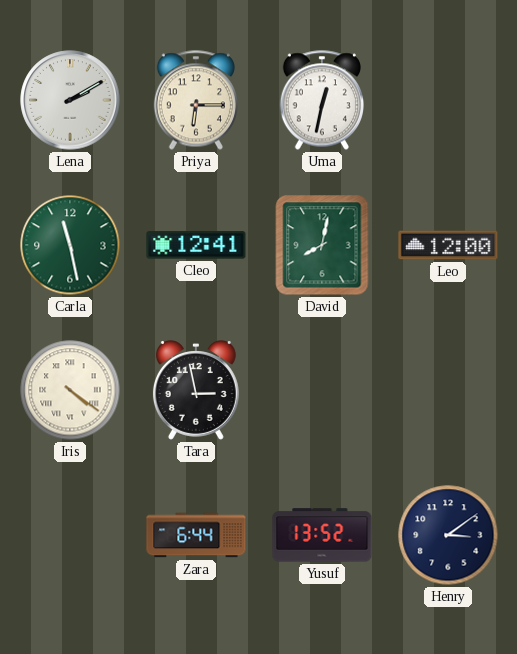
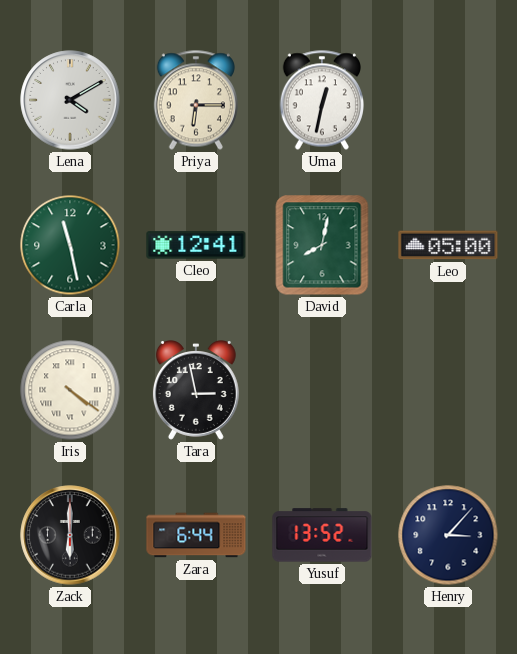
Lena: 2:10 -> 4:10 (70, 100)
Leo: 12:00 -> 05:00 (448, 245)
Zack: none -> 6:00 (70, 535)
Henry: 3:09 -> 3:07 (448, 535)
